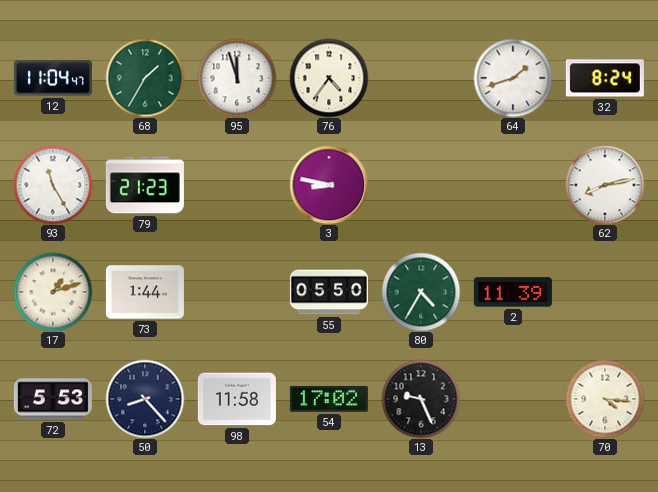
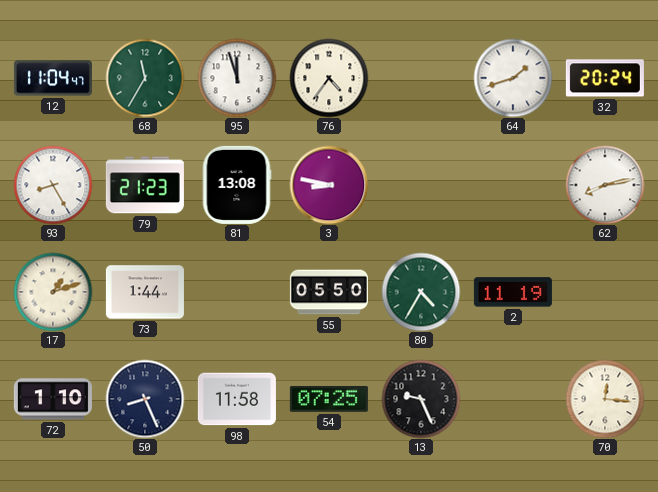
68: 1:35 -> 11:35 (145, 78)
32: 8:24 -> 20:24 (605, 78)
93: 11:25 -> 8:25 (53, 185)
81: none -> 13:08 (237, 185)
2: 11:39 -> 11:19 (513, 292)
72: 5:53 -> 1:10 (53, 399)
50: 8:23 -> 8:26 (145, 399)
54: 17:02 -> 07:25 (329, 399)
70: 4:16 -> 12:16 (605, 399)
